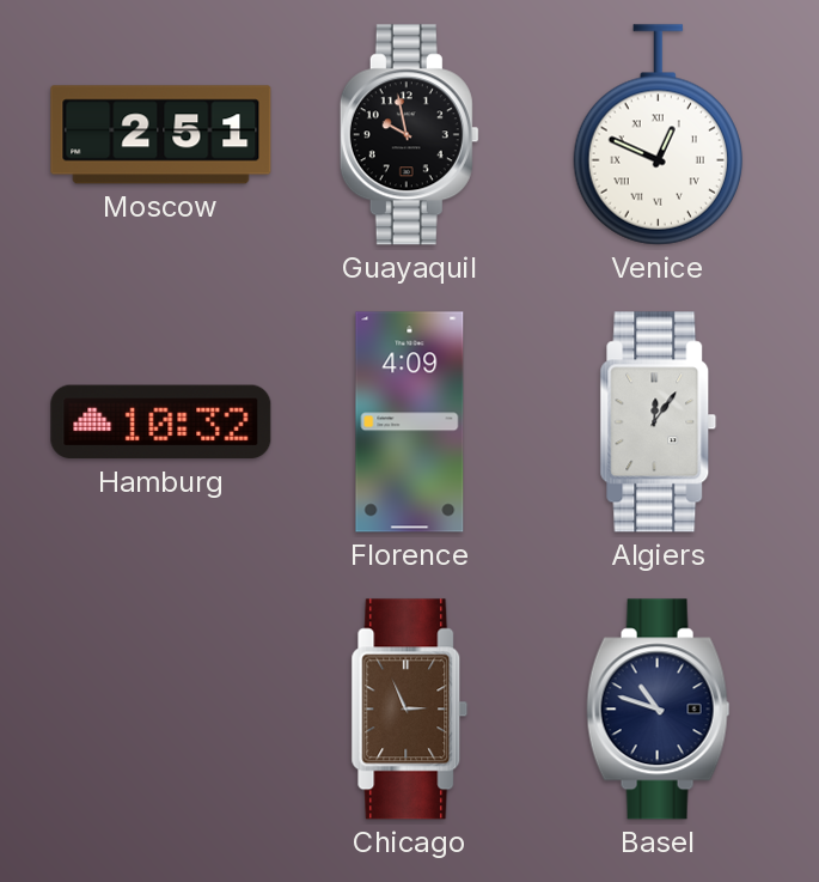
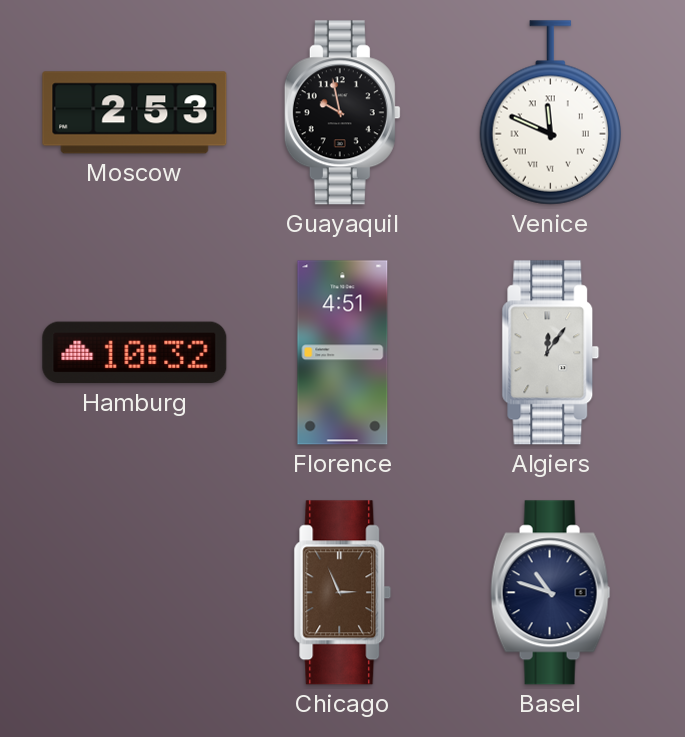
Moscow: 2:51 -> 2:53 (135, 113)
Venice: 12:49 -> 11:49 (550, 113)
Florence: 4:09 -> 4:51 (343, 353)
